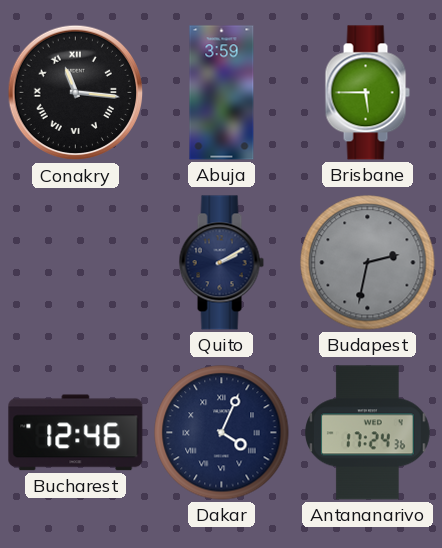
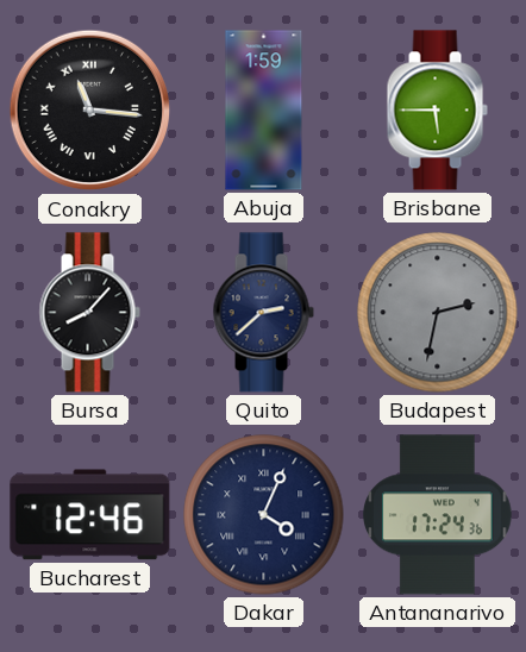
Abuja: 3:59 -> 1:59 (264, 111)
Bursa: none -> 8:07 (89, 313)
Quito: 2:10 -> 2:38 (263, 313)
